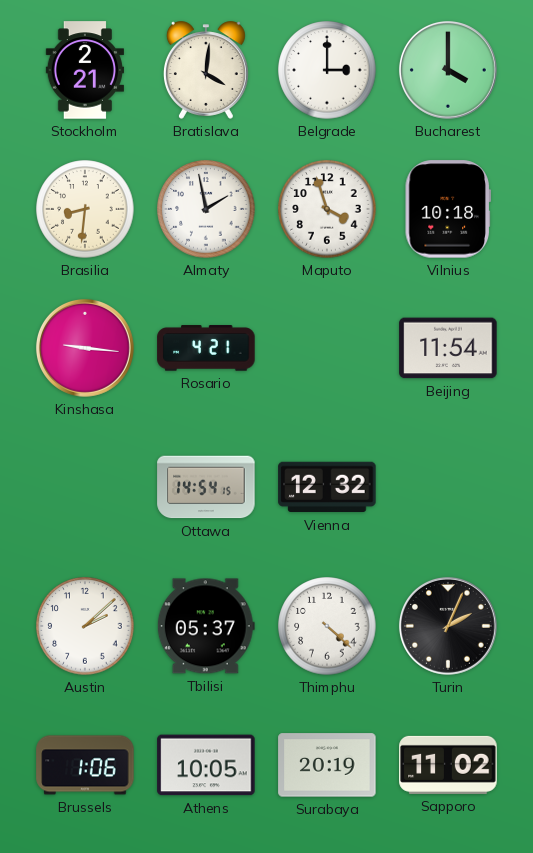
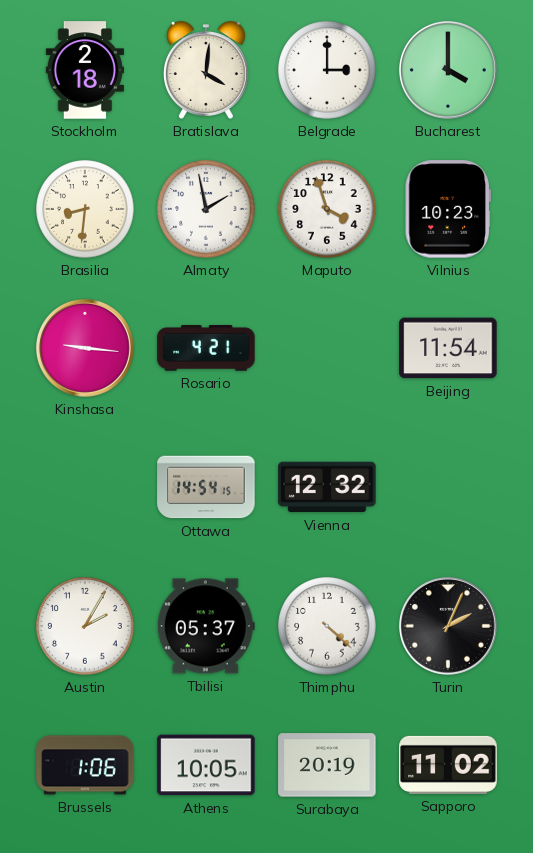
Stockholm: 2:21 -> 2:18 (84, 70)
Vilnius: 10:18 -> 10:23 (448, 209)
Austin: 2:08 -> 2:05 (85, 626)
